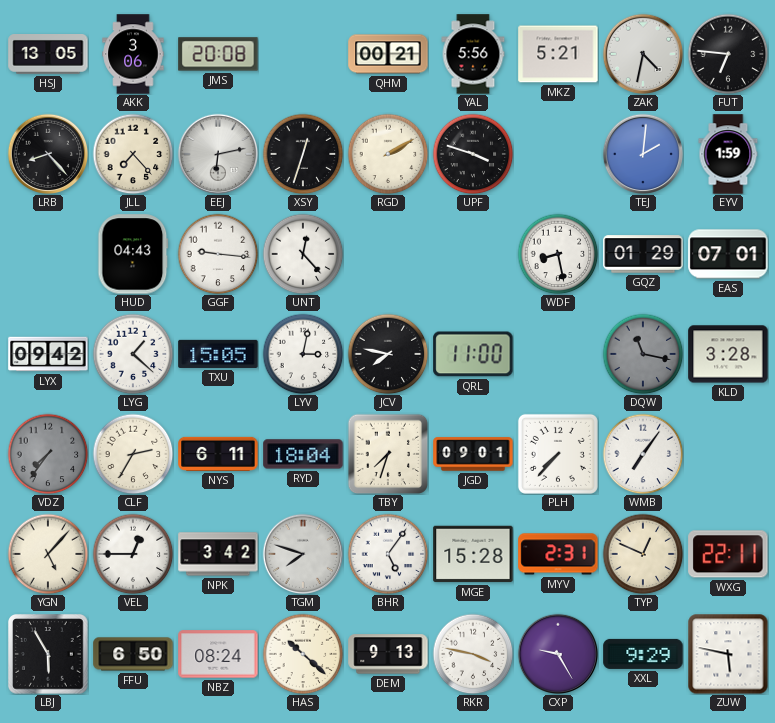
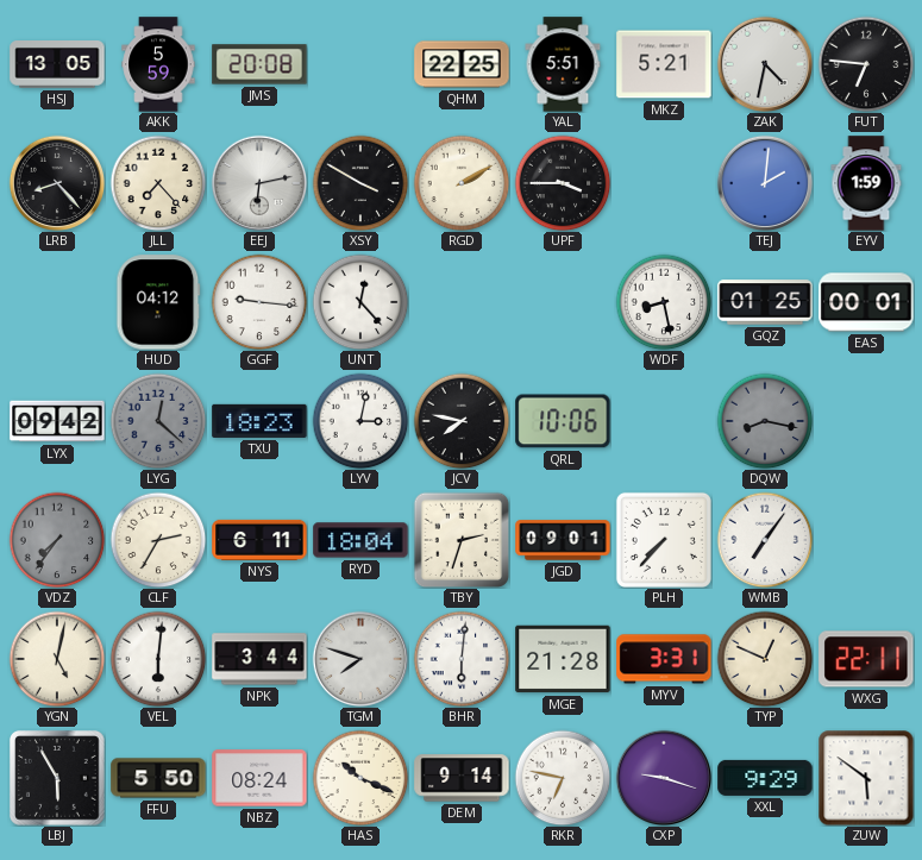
AKK: 3:06 -> 5:59 (158, 64)
QHM: 00:21 -> 22:25 (462, 64)
YAL: 5:56 -> 5:51 (563, 64)
XSY: 12:33 -> 3:50 (360, 183)
UPF: 3:48 -> 3:45 (563, 183)
HUD: 04:43 -> 04:12 (158, 302)
GQZ: 01:29 -> 01:25 (765, 302)
EAS: 07:01 -> 00:01 (866, 302)
LYG: 1:22 -> 12:22 (158, 421)
LYG dial: white -> grey (158, 421)
TXU: 15:05 -> 18:23 (259, 421)
QRL: 11:00 -> 10:06 (563, 421)
DQW: 11:17 -> 8:17 (765, 421)
KLD: 3:28 -> none (728, 354)
TBY: 7:33 -> 2:33 (462, 540)
YGN: 5:07 -> 5:02 (57, 659)
VEL: 12:45 -> 6:01 (158, 659)
NPK: 3:42 -> 3:44 (259, 659)
BHR: 5:06 -> 6:01 (462, 659)
MGE: 15:28 -> 21:28 (563, 659)
MYV: 2:31 -> 3:31 (664, 659)
FFU: 6:50 -> 5:50 (158, 778)
HAS: 10:22 -> 10:19 (360, 778)
DEM: 9:13 -> 9:14 (462, 778)
RKR: 3:47 -> 6:47 (563, 778)
CXP: 9:25 -> 9:18 (664, 778)
ZUW: 5:47 -> 5:51 (866, 778)
